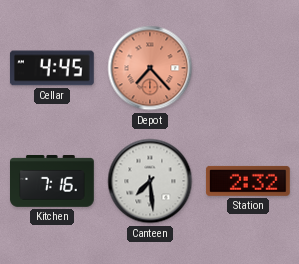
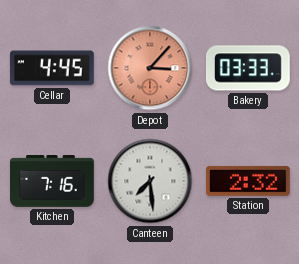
Depot: 7:23 -> 3:07 (150, 68)
Bakery: none -> 03:33 (248, 68)
